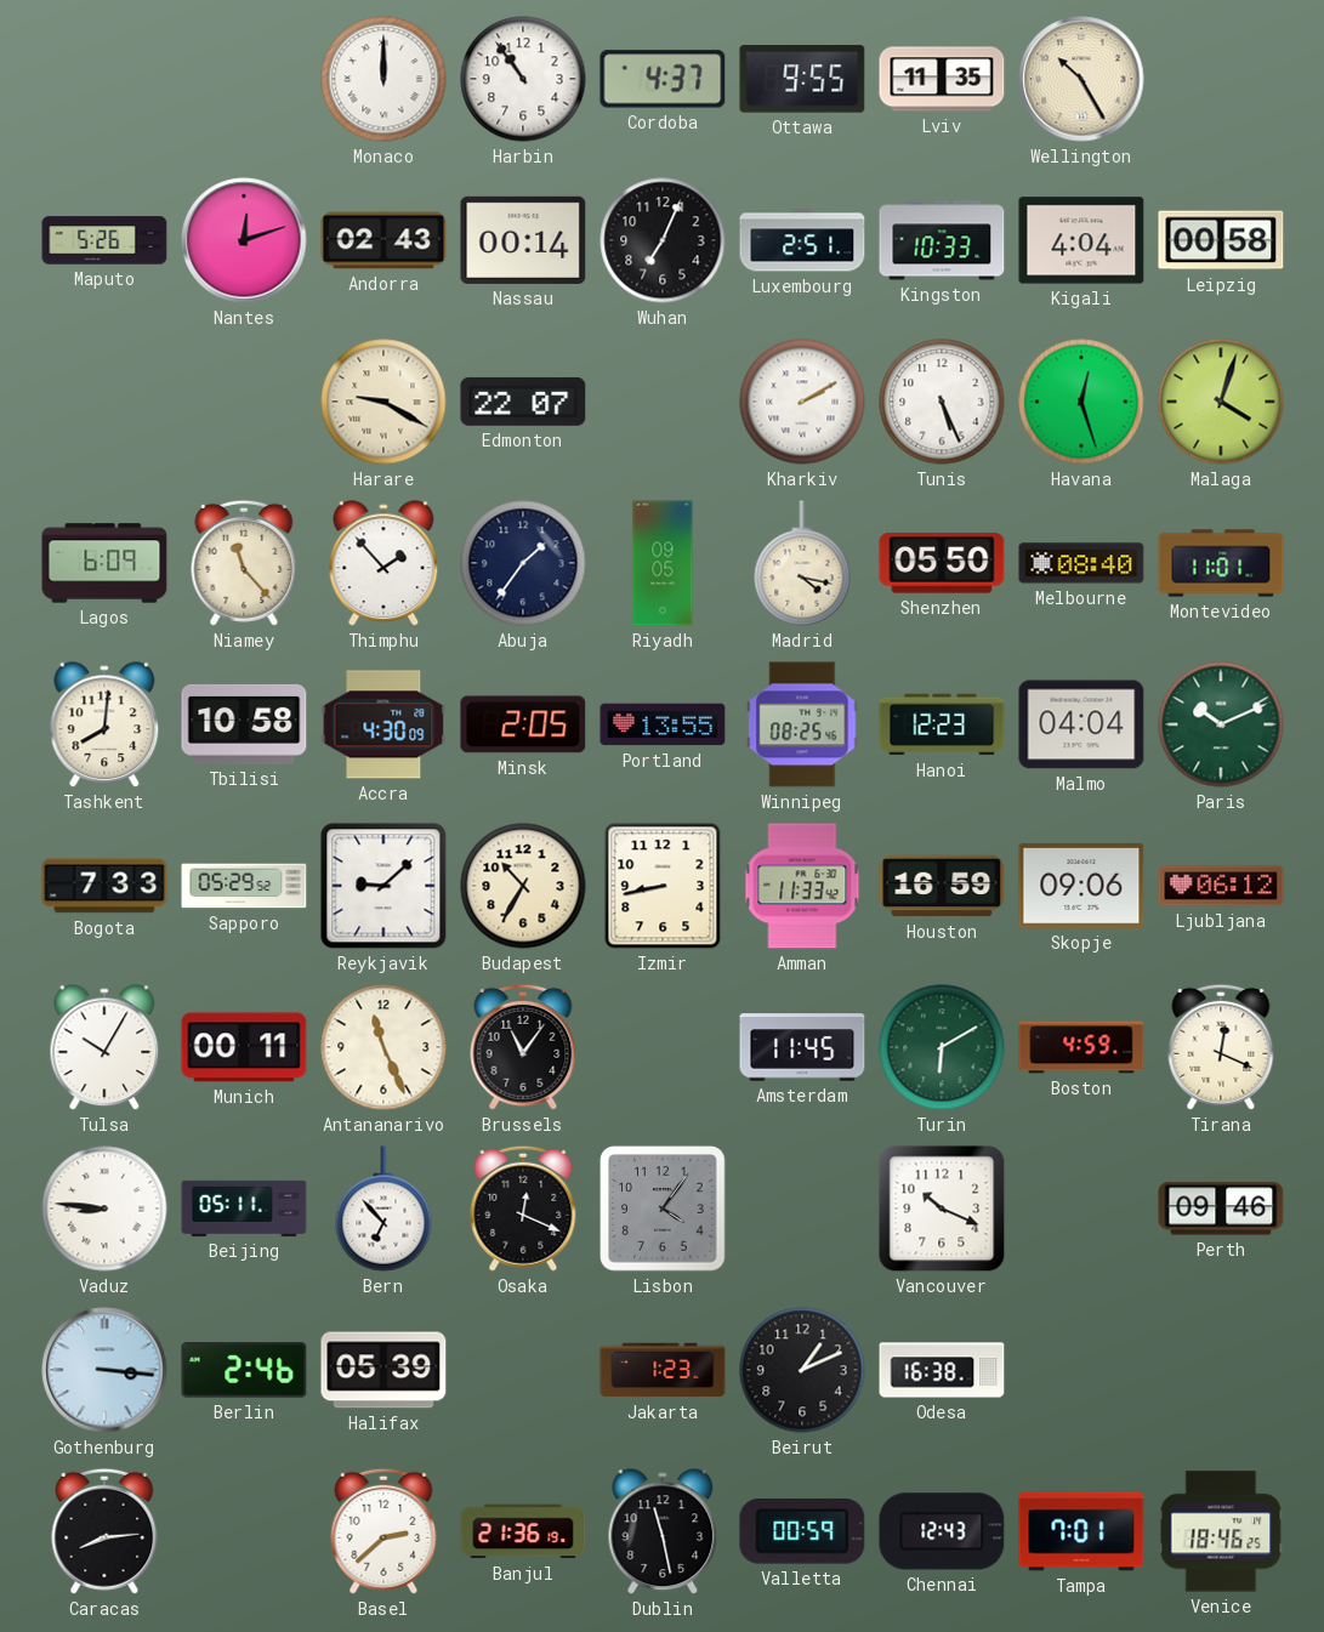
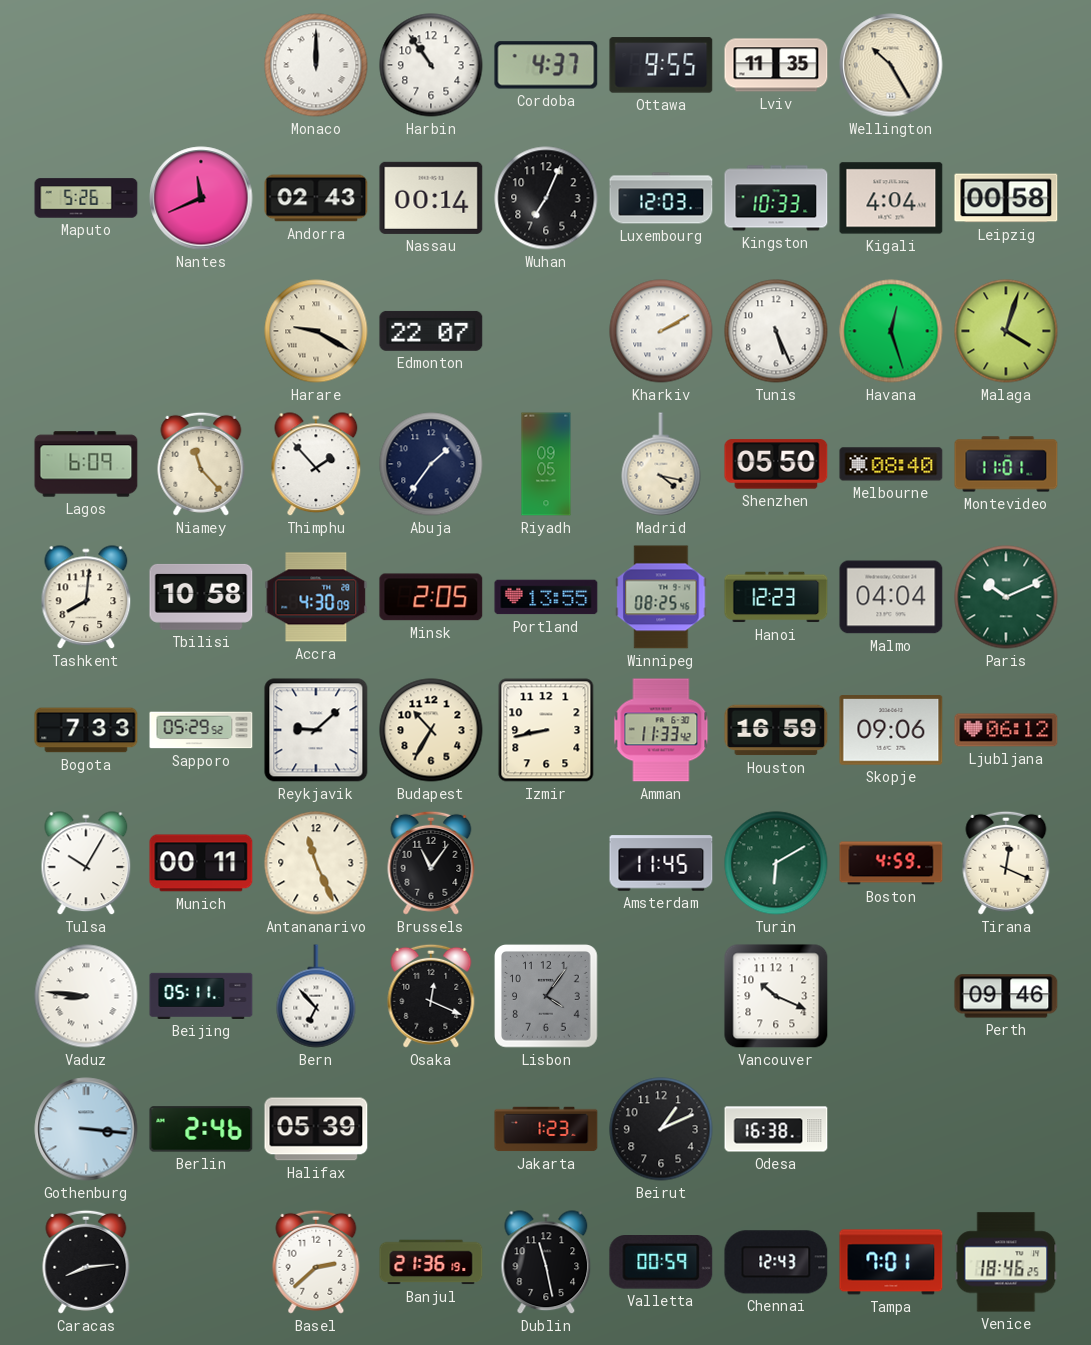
Nantes: 12:12 -> 11:41 (201, 198)
Luxembourg: 2:51 -> 12:03 (661, 198)
